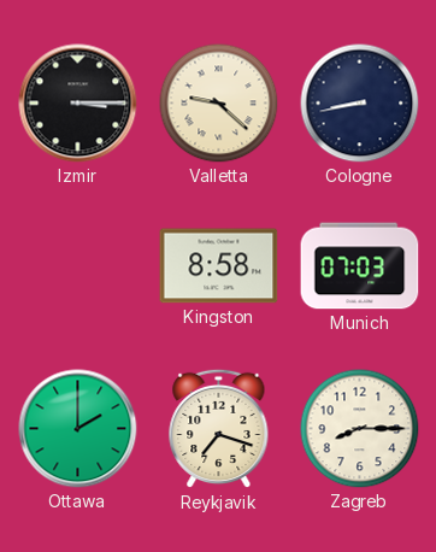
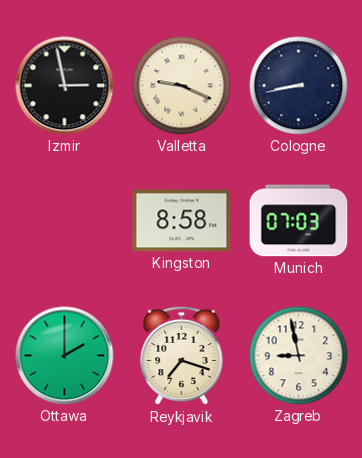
Izmir: 3:15 -> 2:58 (65, 86)
Valletta: 9:22 -> 9:19 (182, 86)
Zagreb: 8:15 -> 8:58 (299, 356)
